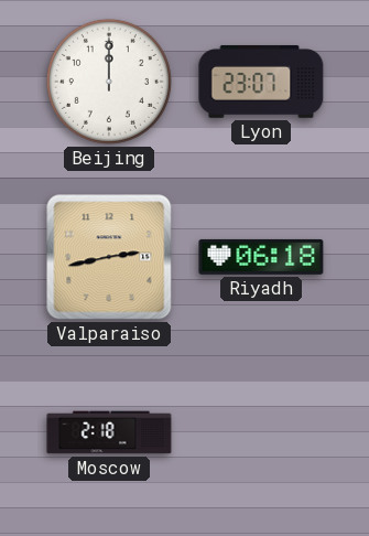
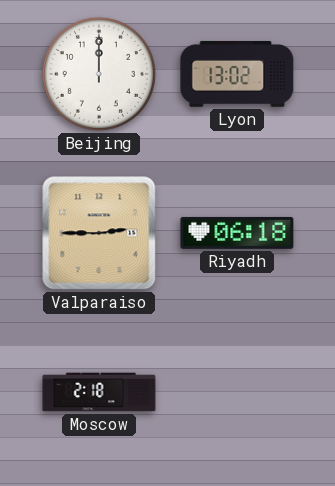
Lyon: 23:07 -> 13:02 (237, 74)
Valparaiso: 2:43 -> 2:45 (99, 233)
